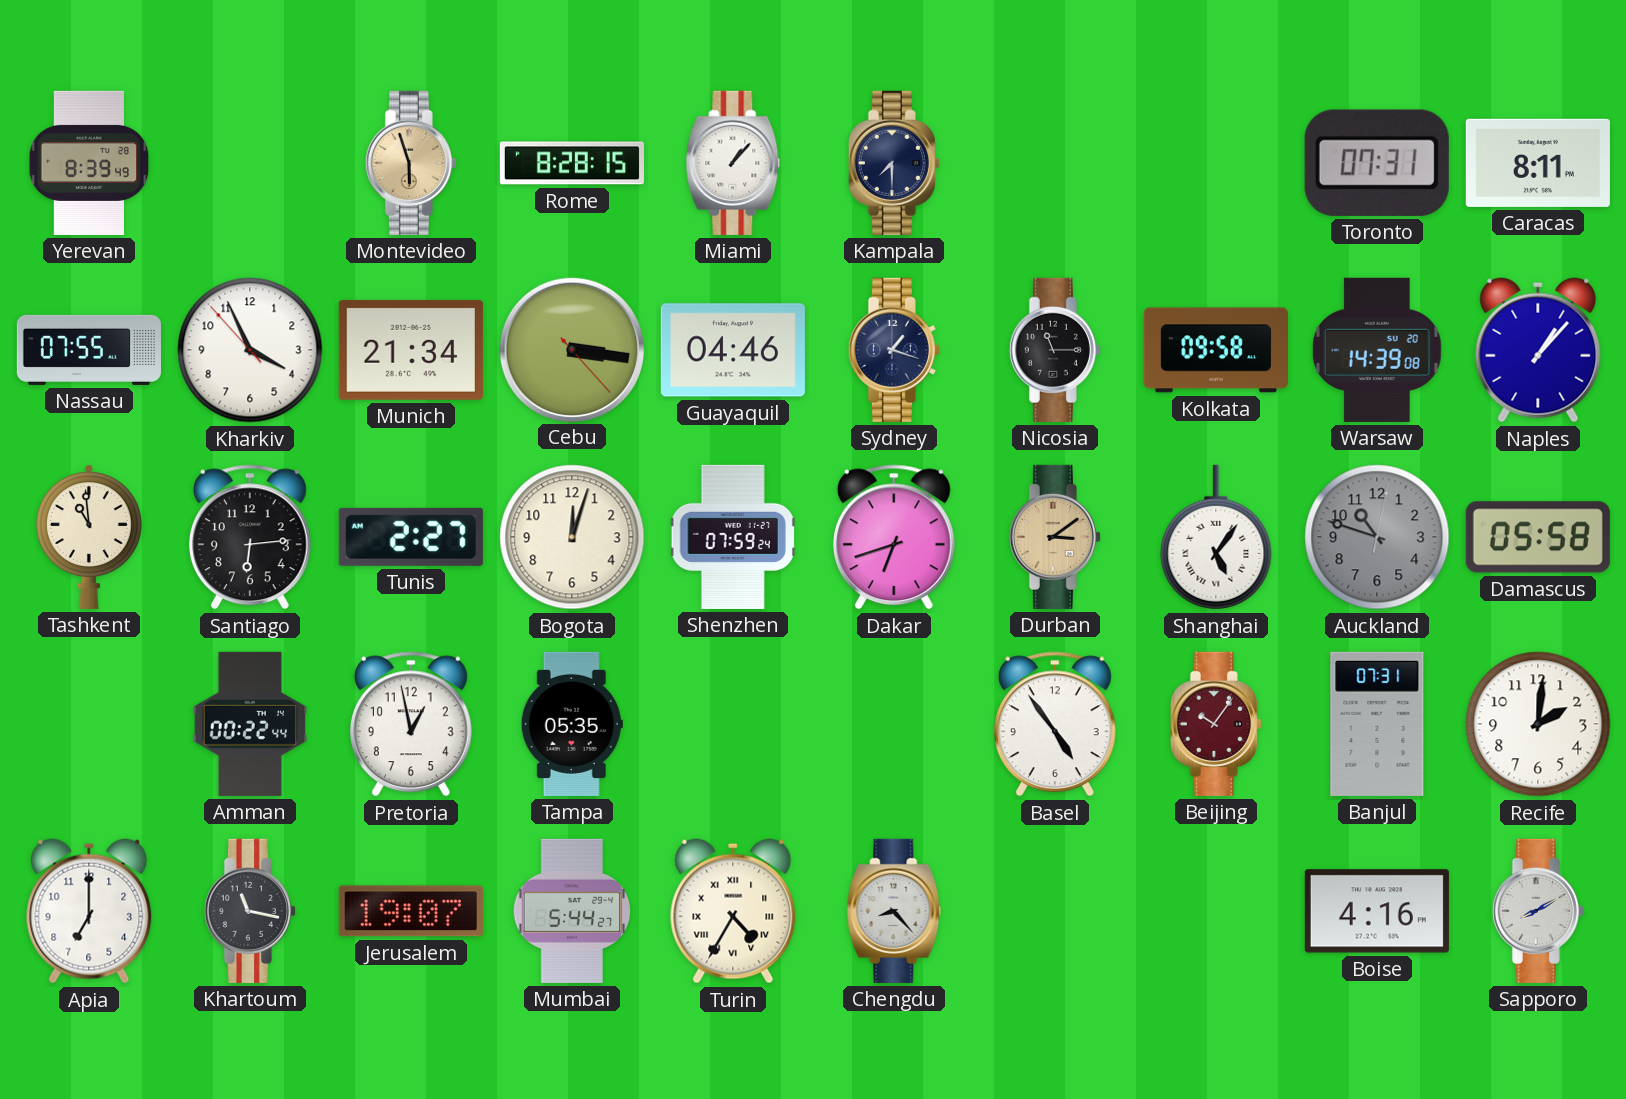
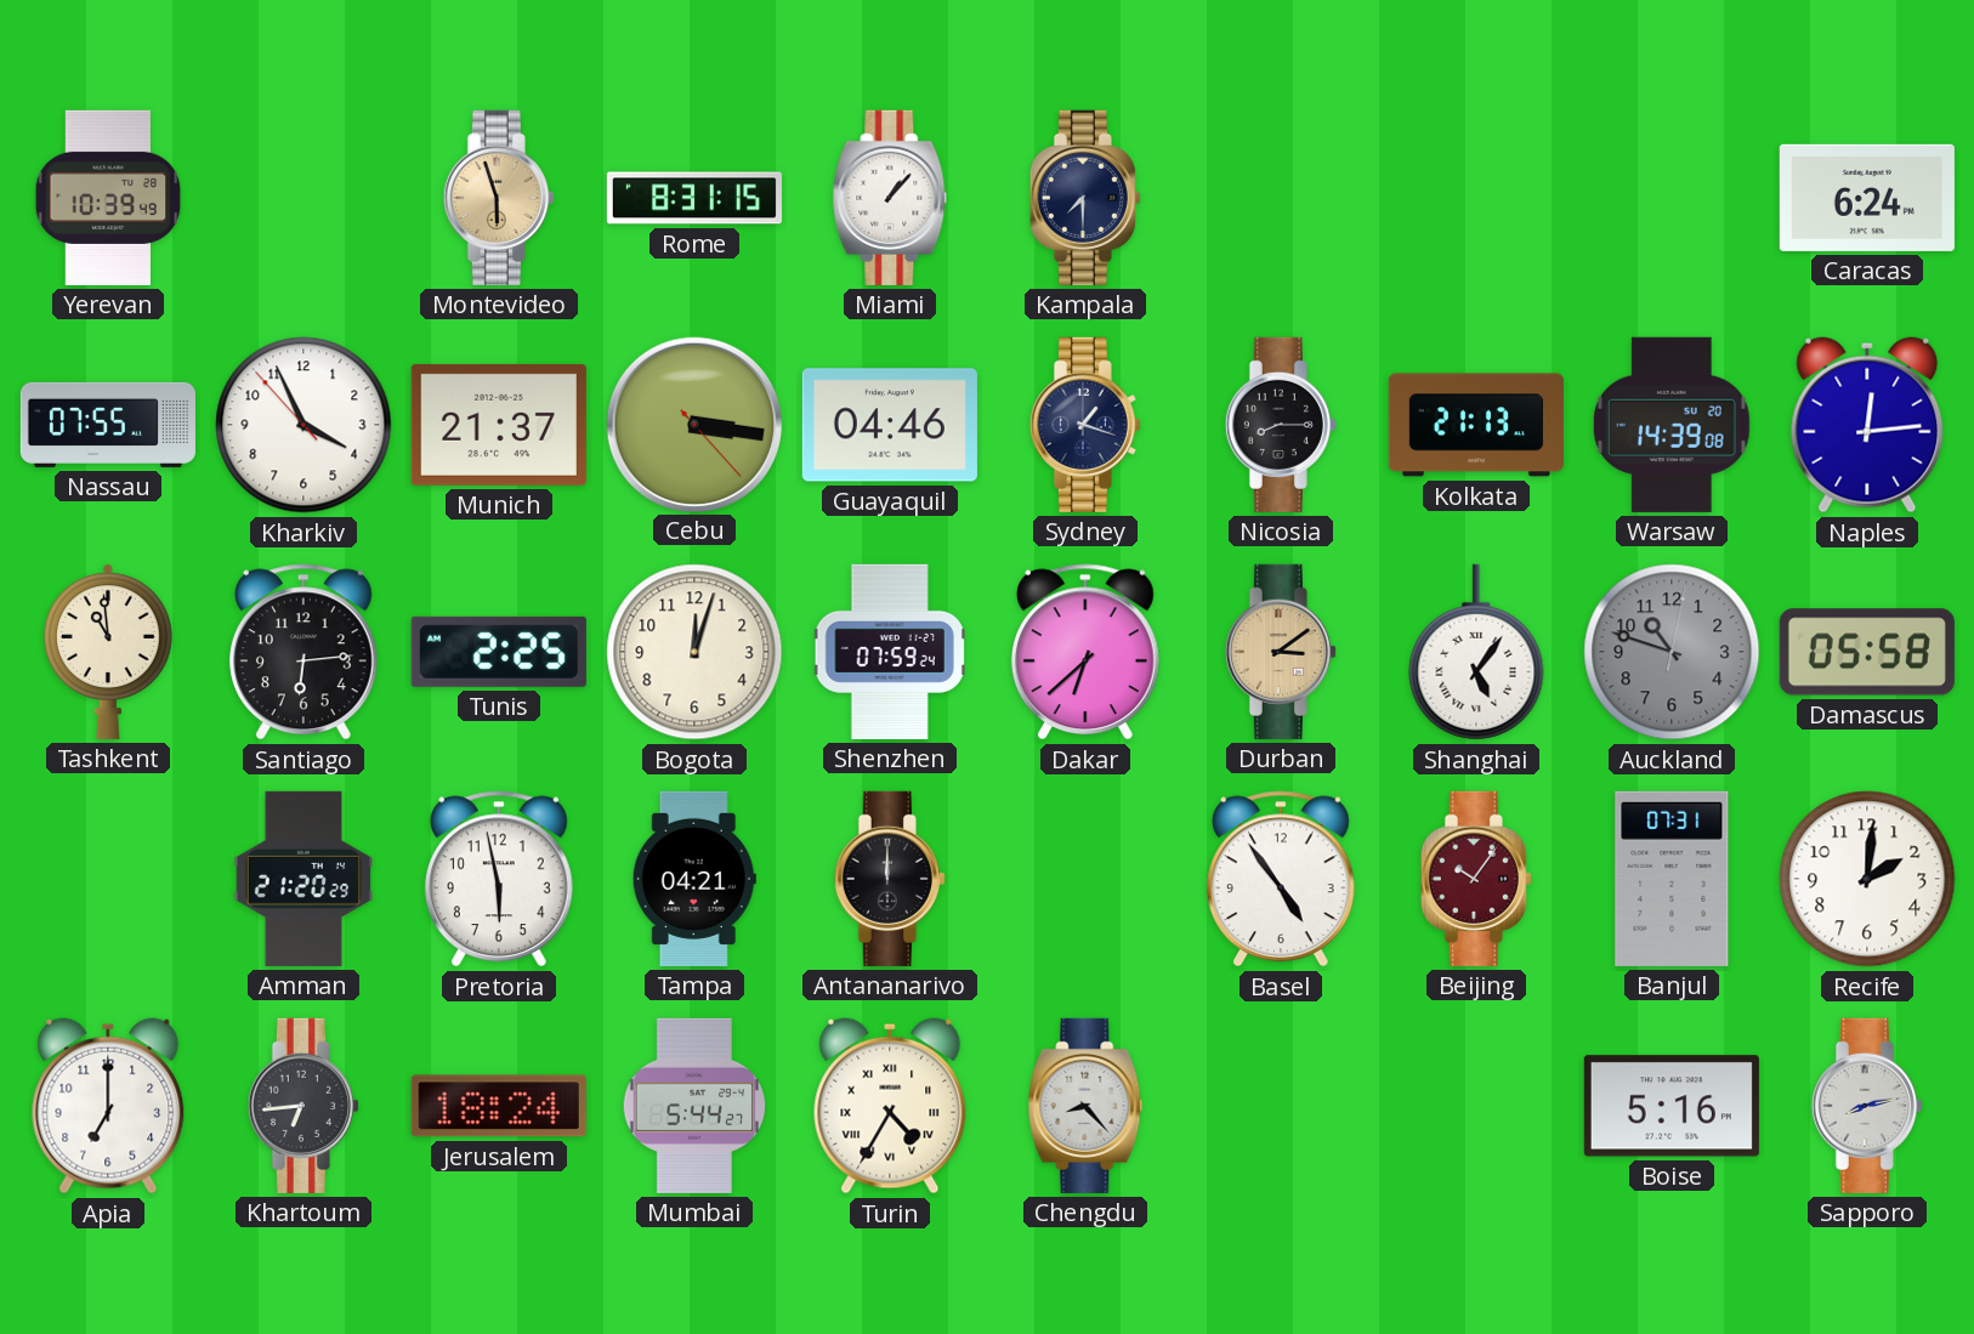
Yerevan: 8:39 -> 10:39 (108, 198)
Rome: 8:28 -> 8:31 (694, 198)
Toronto: 07:31 -> none (1377, 163)
Caracas: 8:11 -> 6:24 (1867, 198)
Munich: 21:34 -> 21:37 (499, 425)
Nicosia: 11:15 -> 8:15 (1281, 425)
Kolkata: 09:58 -> 21:13 (1476, 425)
Naples: 1:07 -> 12:14 (1867, 425)
Tunis: 2:27 -> 2:25 (499, 652)
Dakar: 6:42 -> 6:38 (1085, 652)
Amman: 00:22 -> 21:20 (304, 879)
Pretoria: 12:58 -> 5:58 (499, 879)
Tampa: 05:35 -> 04:21 (694, 879)
Antananarivo: none -> 12:00 (890, 879)
Khartoum: 11:17 -> 6:44 (304, 1106)
Jerusalem: 19:07 -> 18:24 (499, 1106)
Boise: 4:16 -> 5:16 (1672, 1106)
Sapporo: 8:10 -> 8:13 (1867, 1106)
